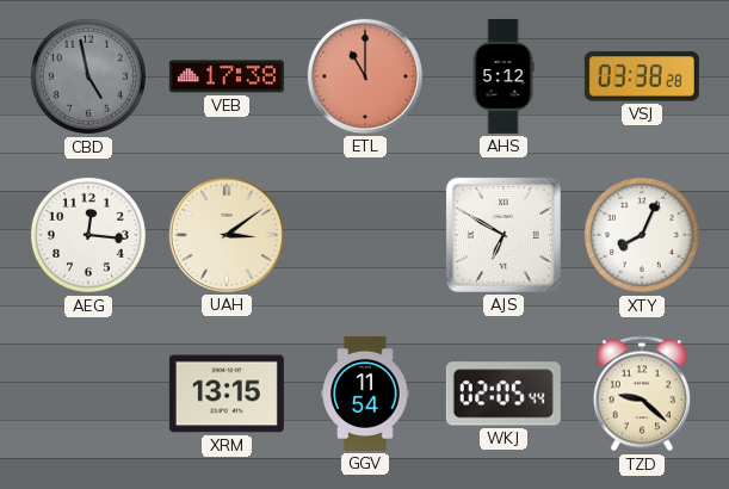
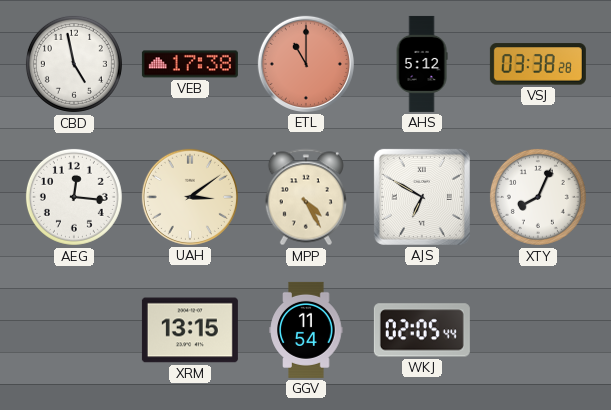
CBD dial: grey -> white (74, 64)
MPP: none -> 4:25 (306, 197)
TZD: 9:22 -> none (642, 394)
